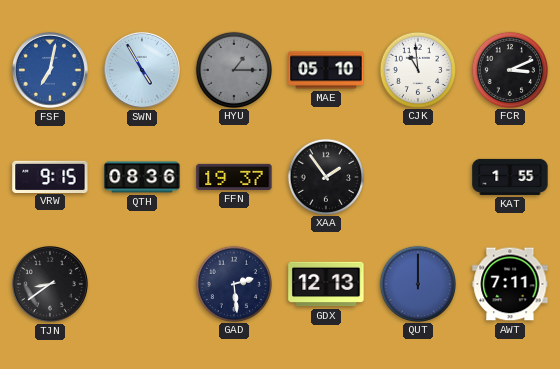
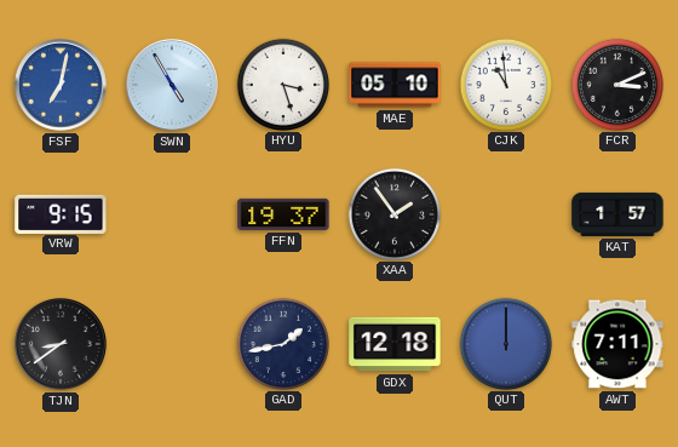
HYU: 1:15 -> 3:27 (282, 84)
HYU dial: grey -> white (282, 84)
QTH: 08:36 -> none (142, 177)
KAT: 1:55 -> 1:57 (617, 214)
GAD: 2:29 -> 1:43 (282, 343)
GDX: 12:13 -> 12:18 (395, 344)
